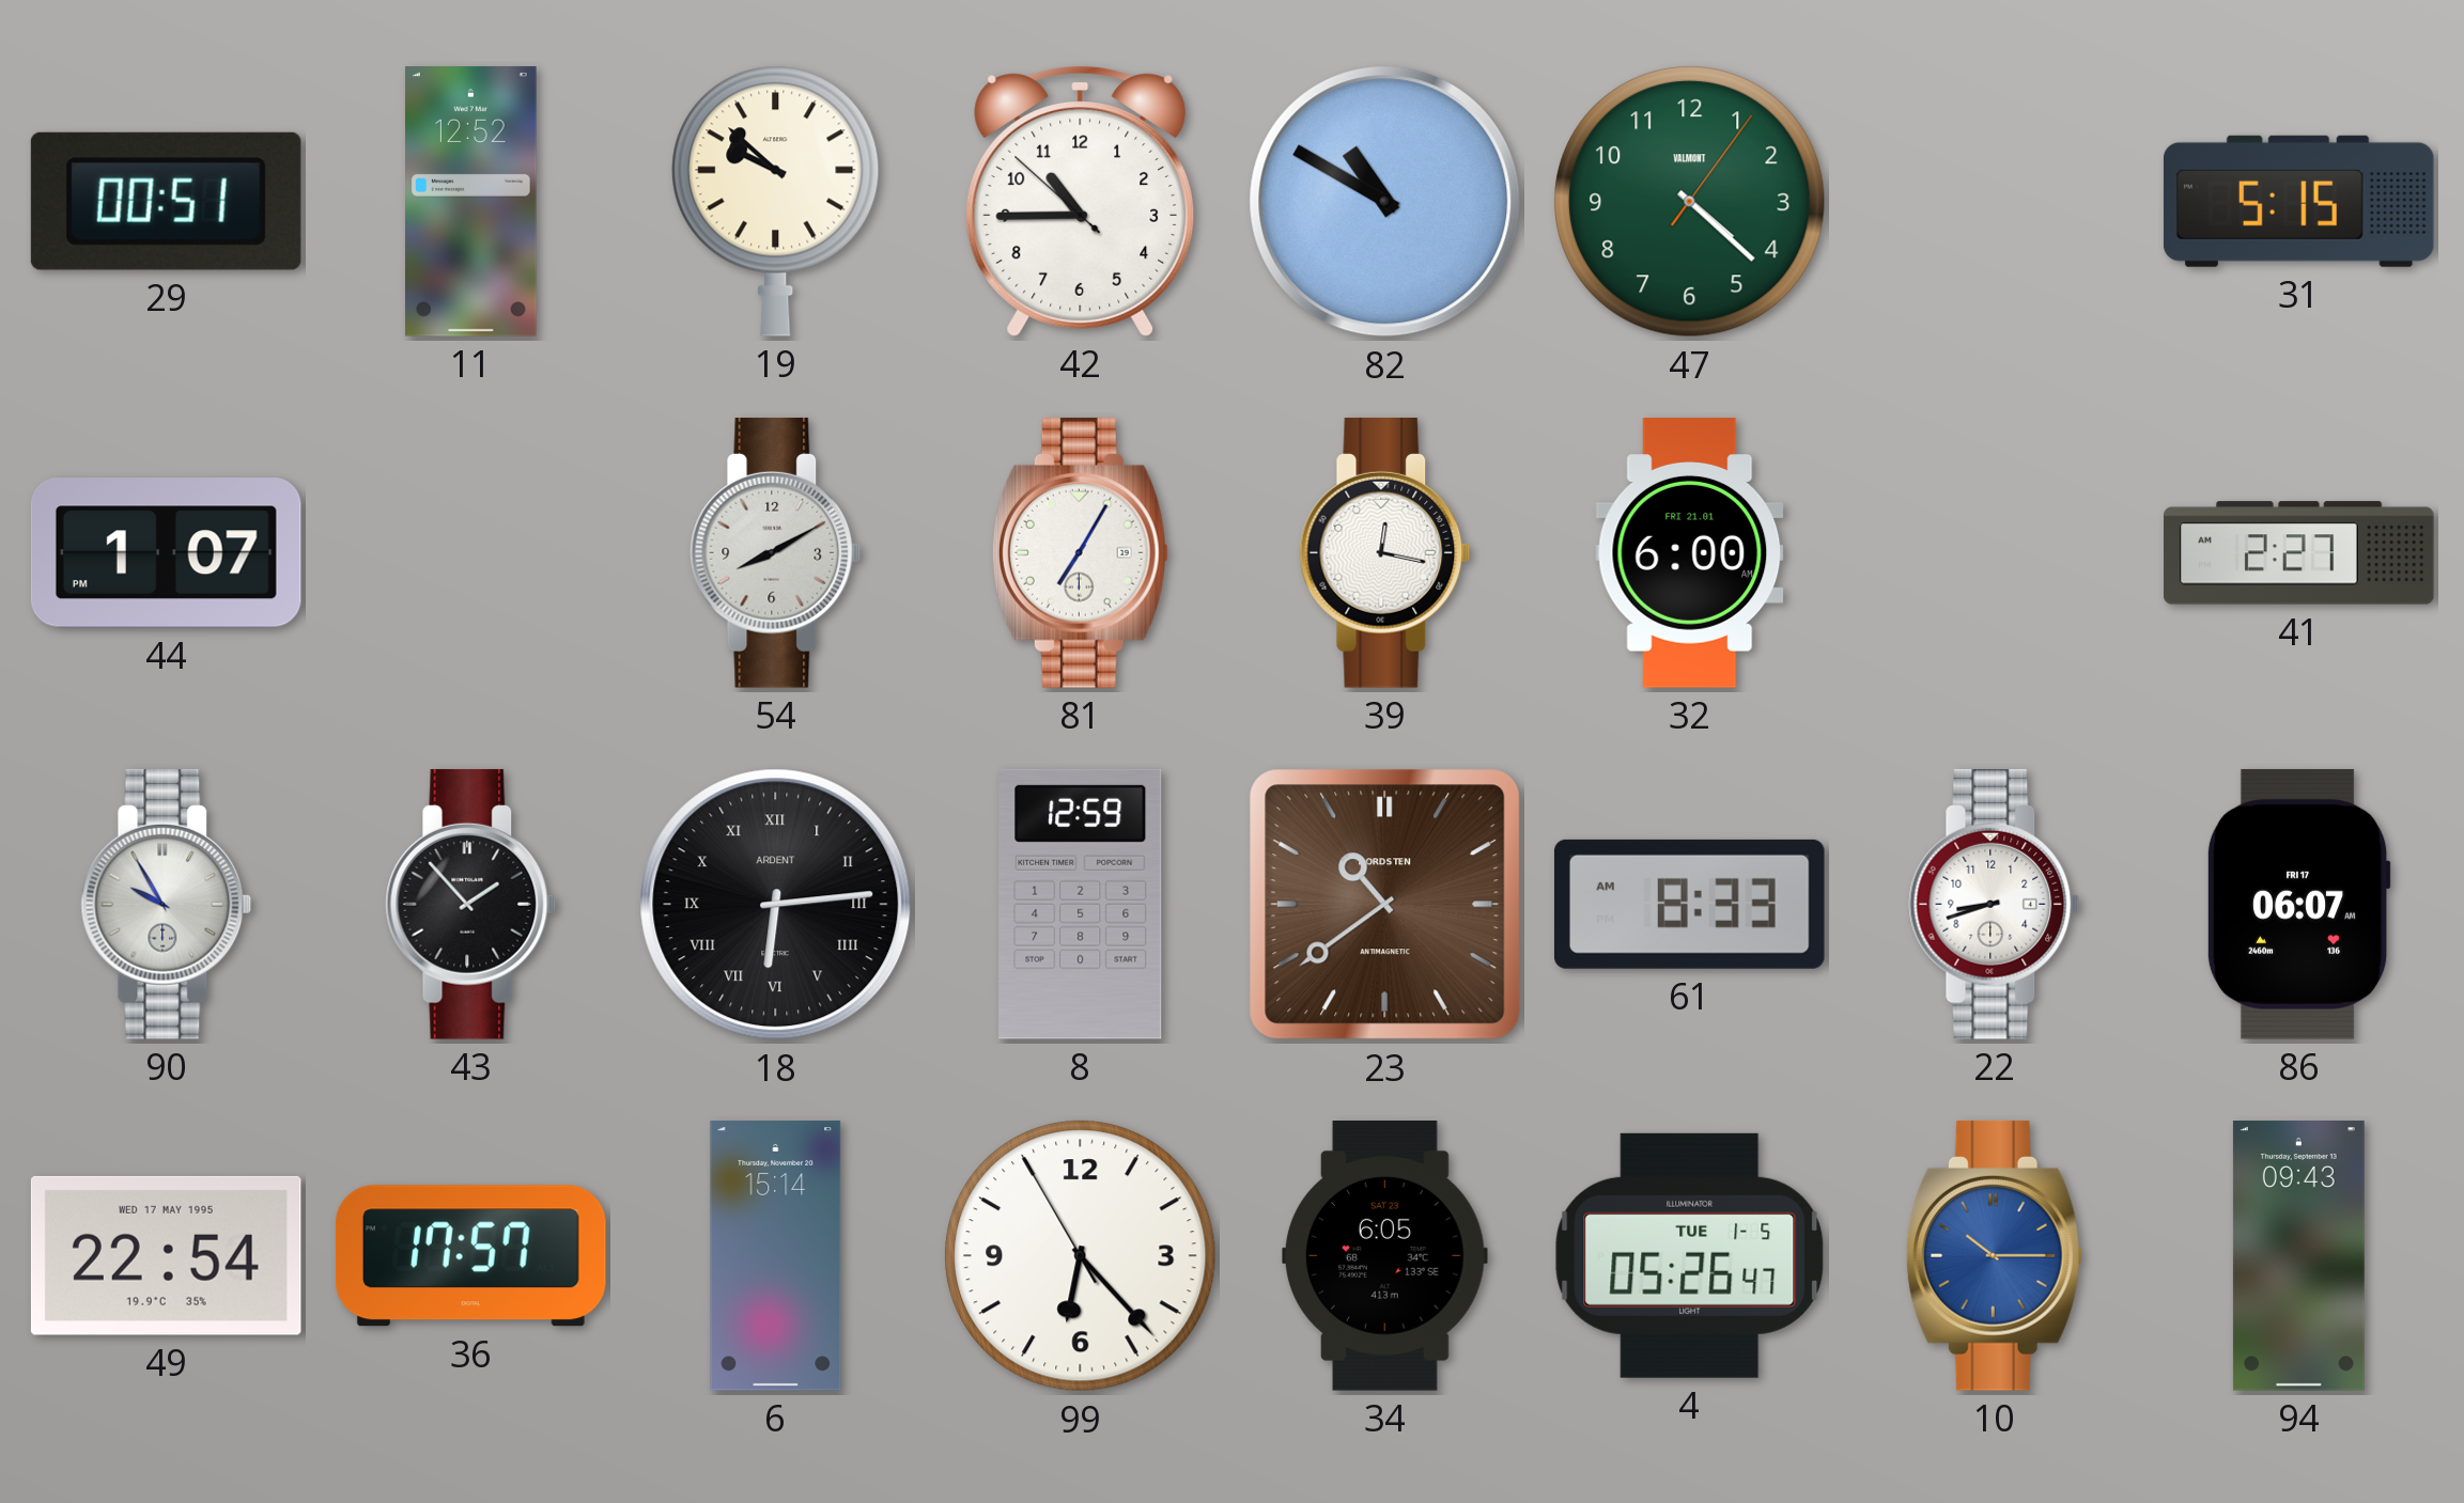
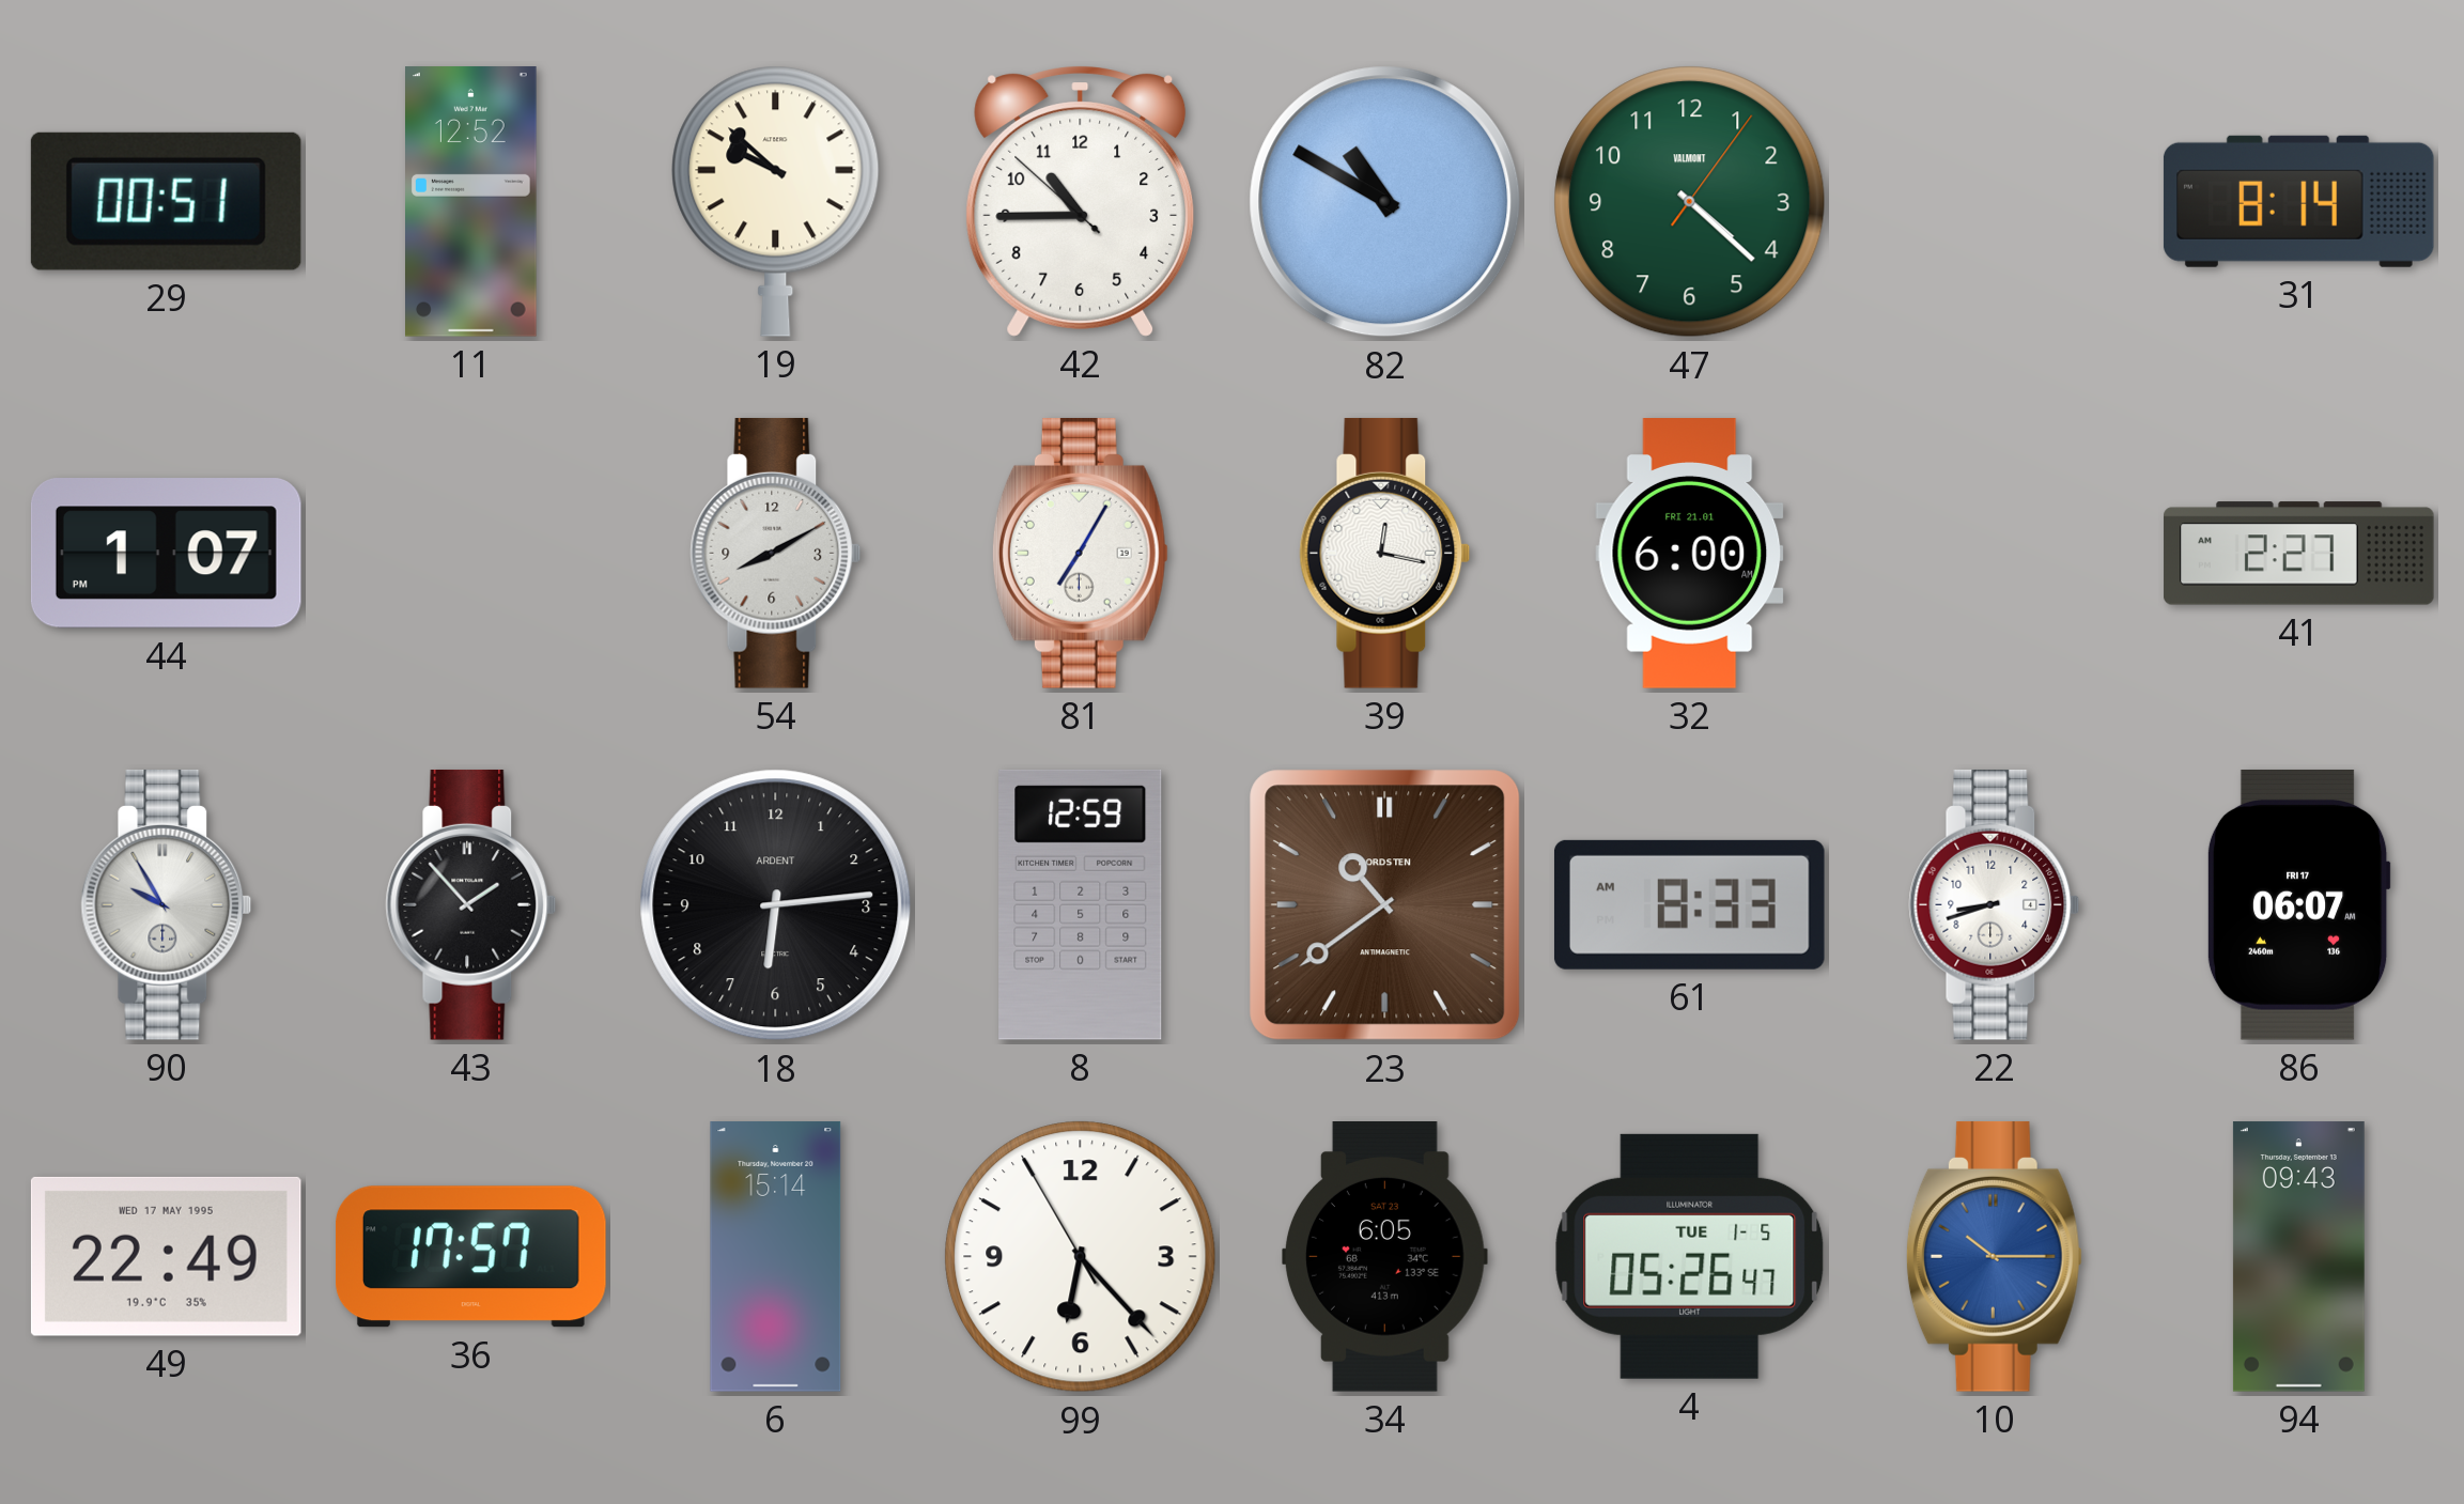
31: 5:15 -> 8:14 (2298, 201)
18 numerals: Roman -> Arabic (776, 905)
49: 22:54 -> 22:49 (166, 1256)
